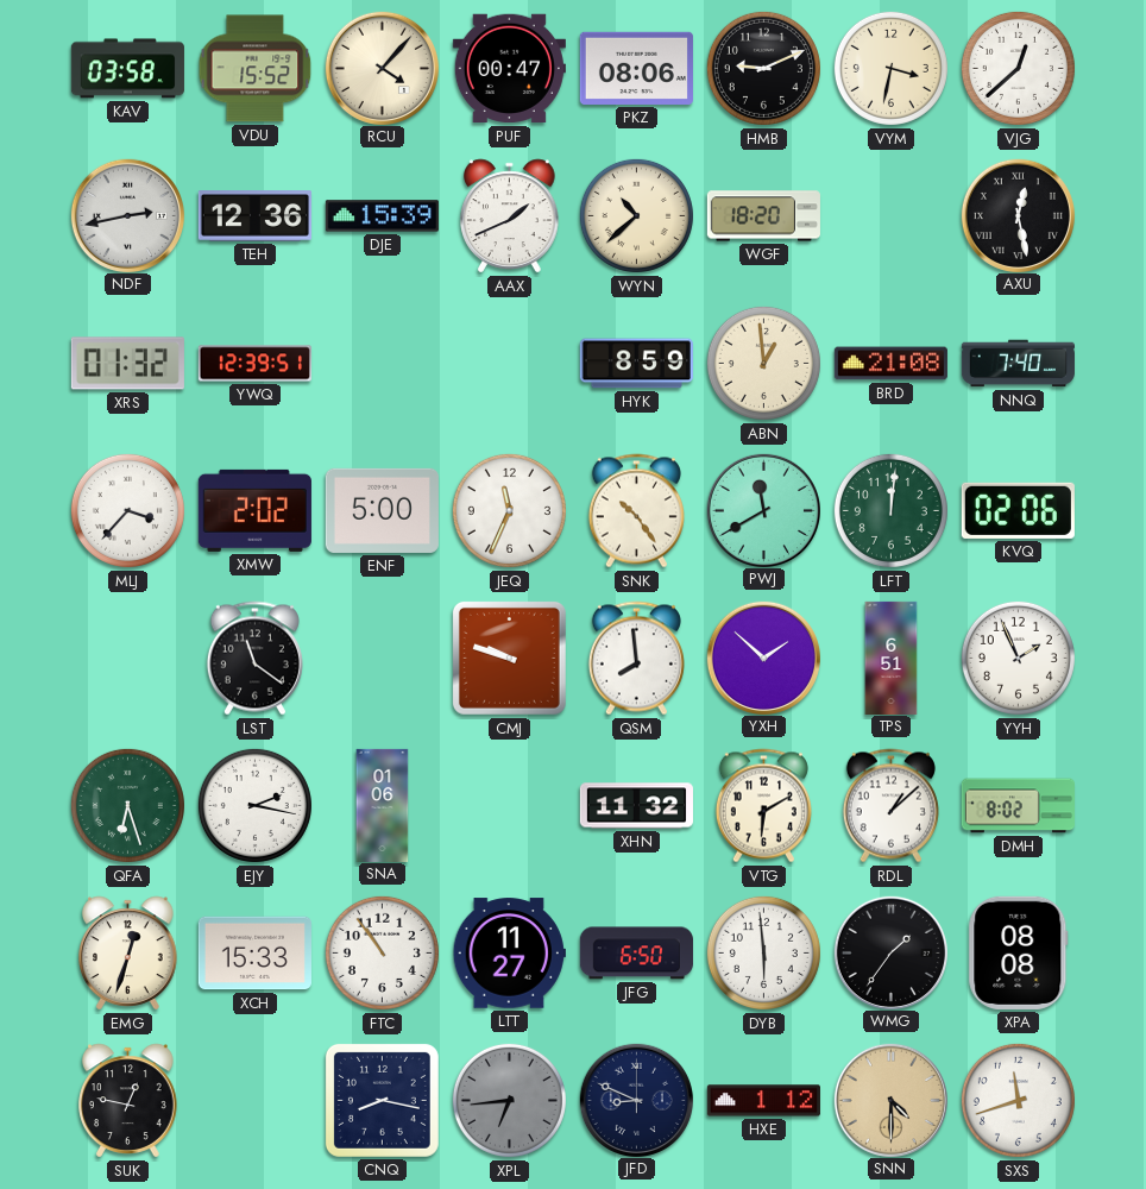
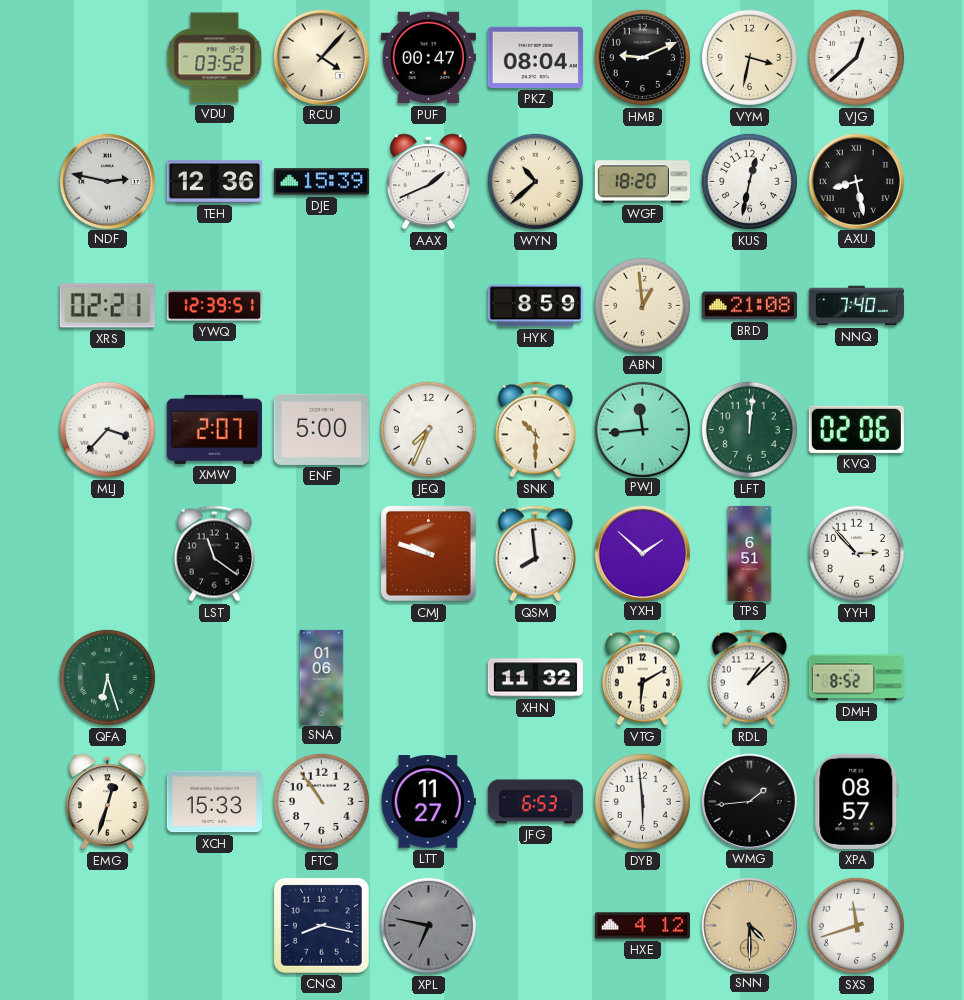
KAV: 03:58 -> none (127, 69)
VDU: 15:52 -> 03:52 (215, 58)
PKZ: 08:06 -> 08:04 (535, 57)
NDF: 2:43 -> 2:47 (107, 181)
KUS: none -> 12:32 (749, 181)
AXU: 12:28 -> 8:28 (856, 181)
XRS: 01:32 -> 02:21 (107, 306)
XMW: 2:02 -> 2:07 (214, 429)
JEQ: 11:34 -> 7:34 (428, 429)
SNK: 10:24 -> 10:30 (535, 430)
PWJ: 11:40 -> 11:44 (642, 429)
YYH: 1:56 -> 2:53 (856, 553)
EJY: 2:17 -> none (254, 805)
DMH: 8:02 -> 8:52 (856, 678)
JFG: 6:50 -> 6:53 (535, 802)
WMG: 1:36 -> 1:44 (749, 801)
XPA: 08:08 -> 08:57 (857, 801)
SUK: 12:47 -> none (128, 1101)
XPL: 6:44 -> 6:47 (428, 925)
JFD: 8:49 -> none (636, 1100)
HXE: 1:12 -> 4:12 (642, 926)
